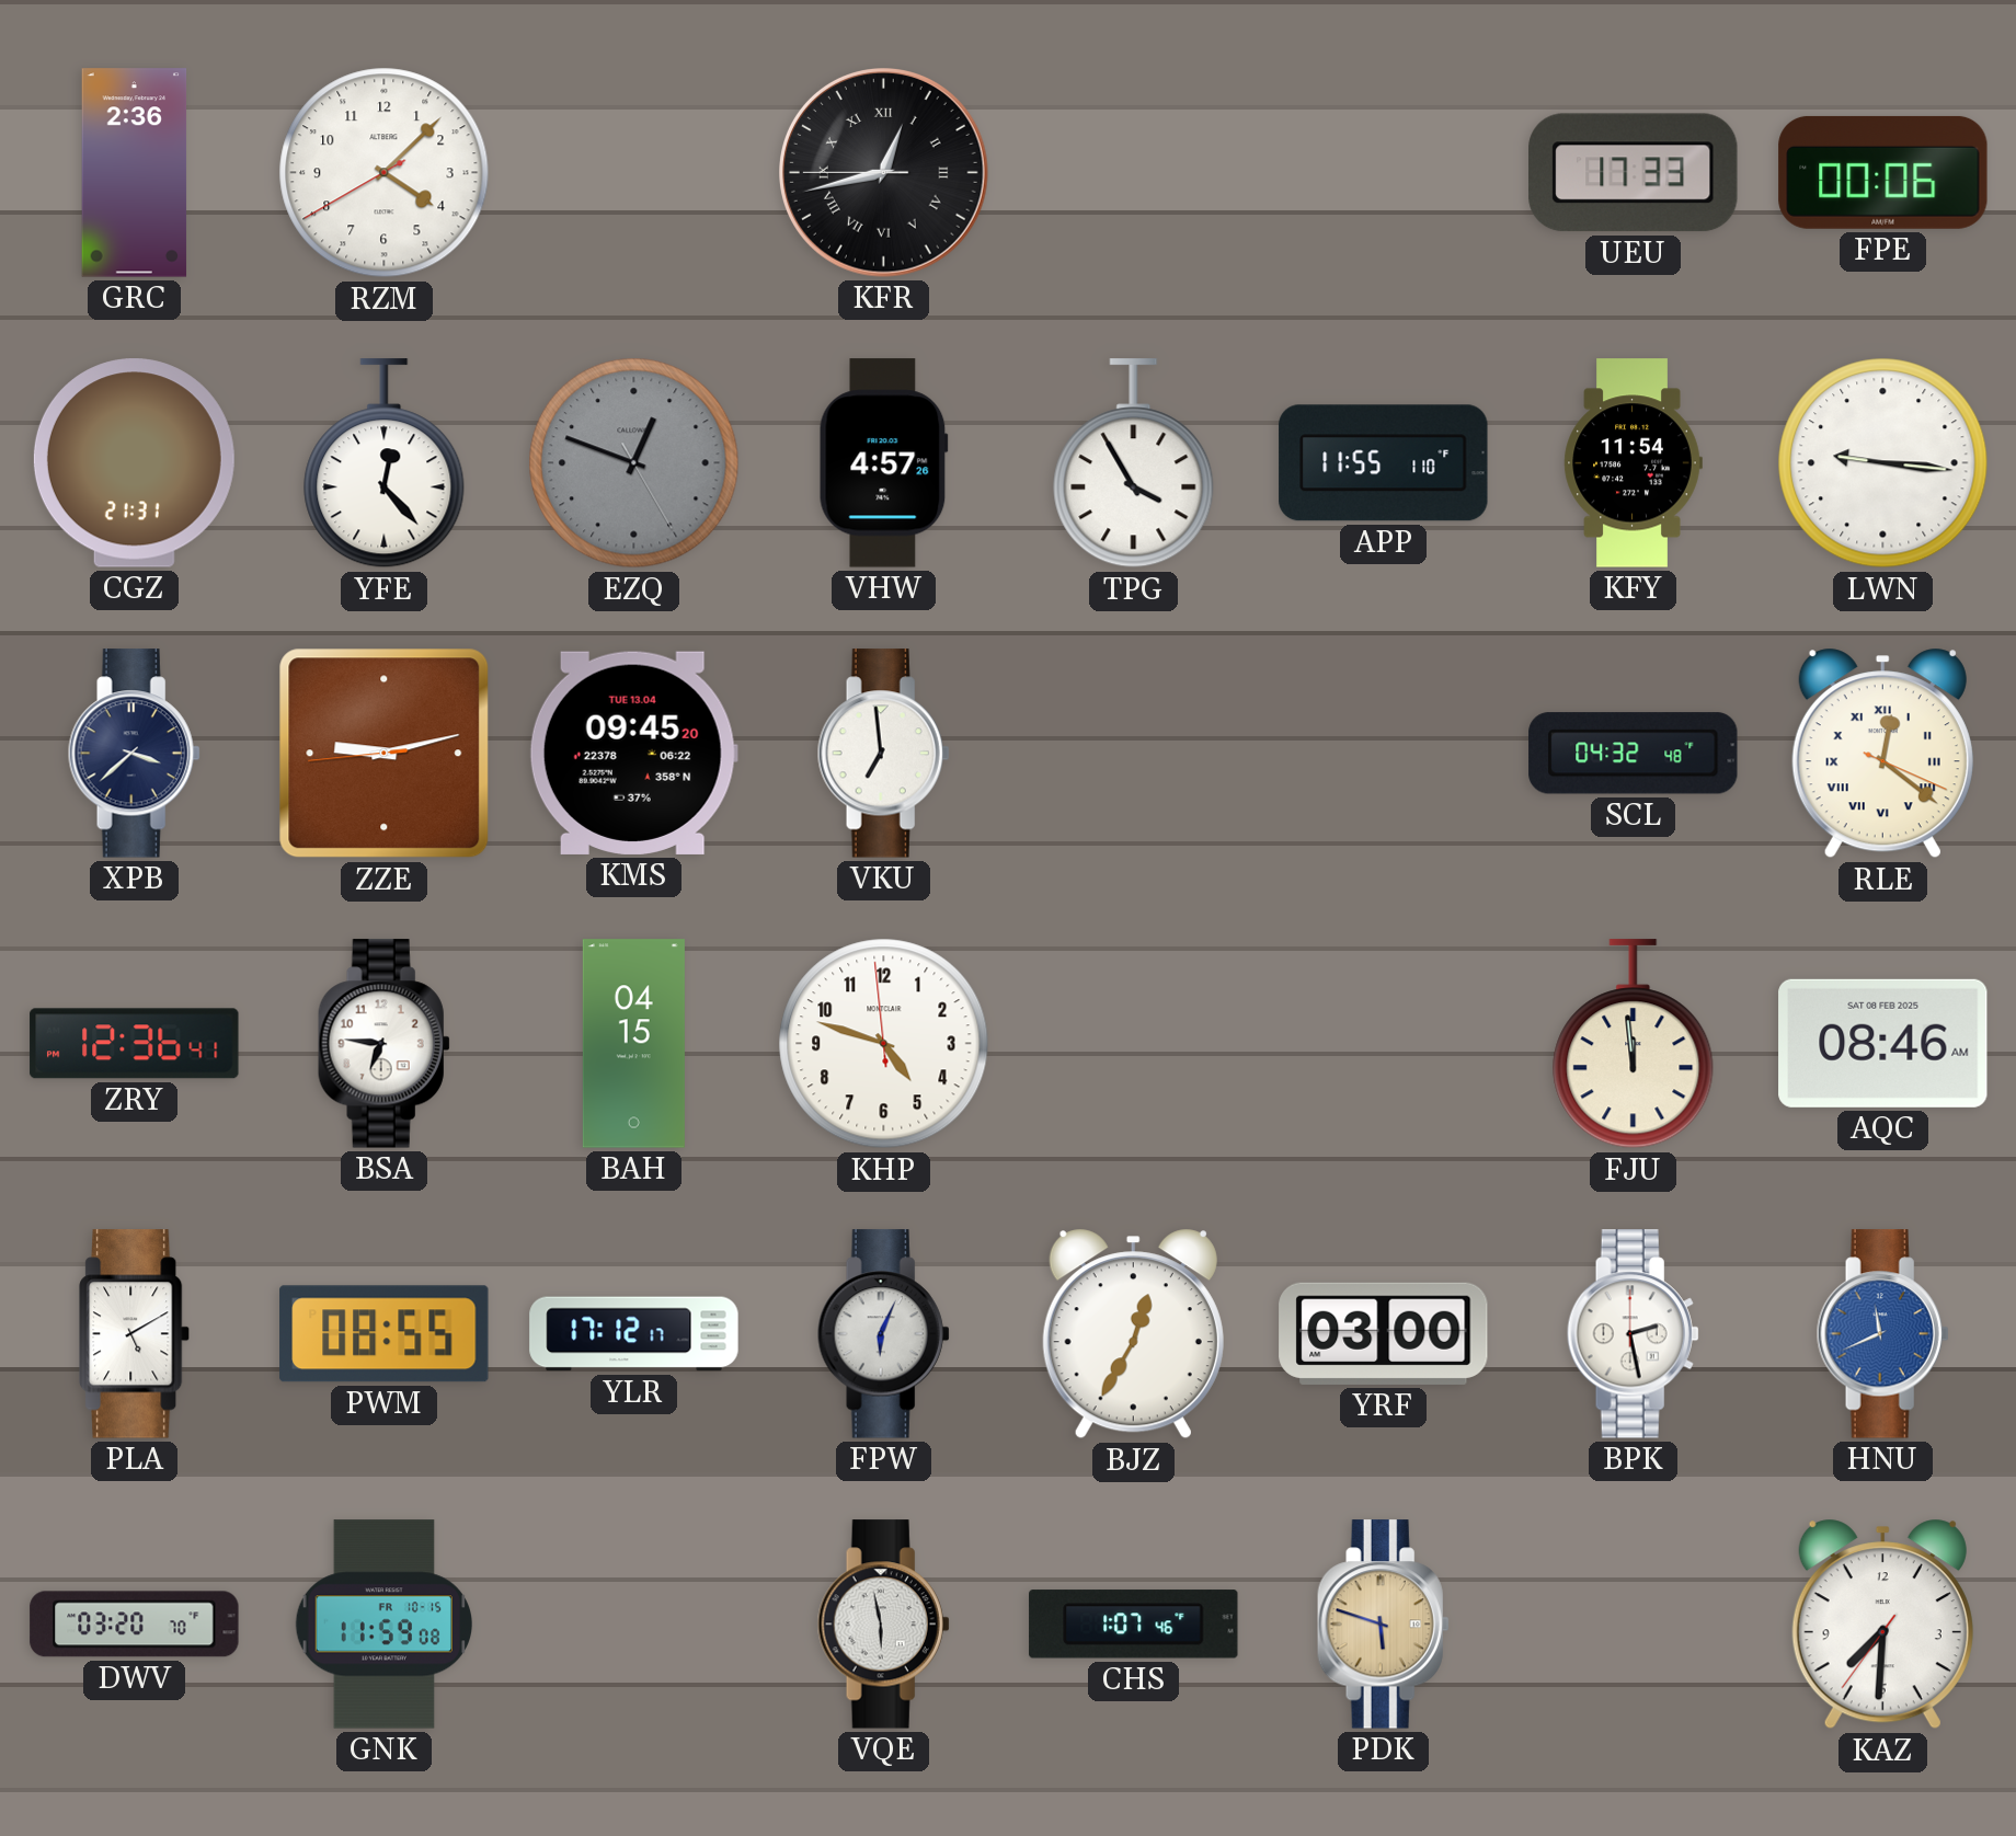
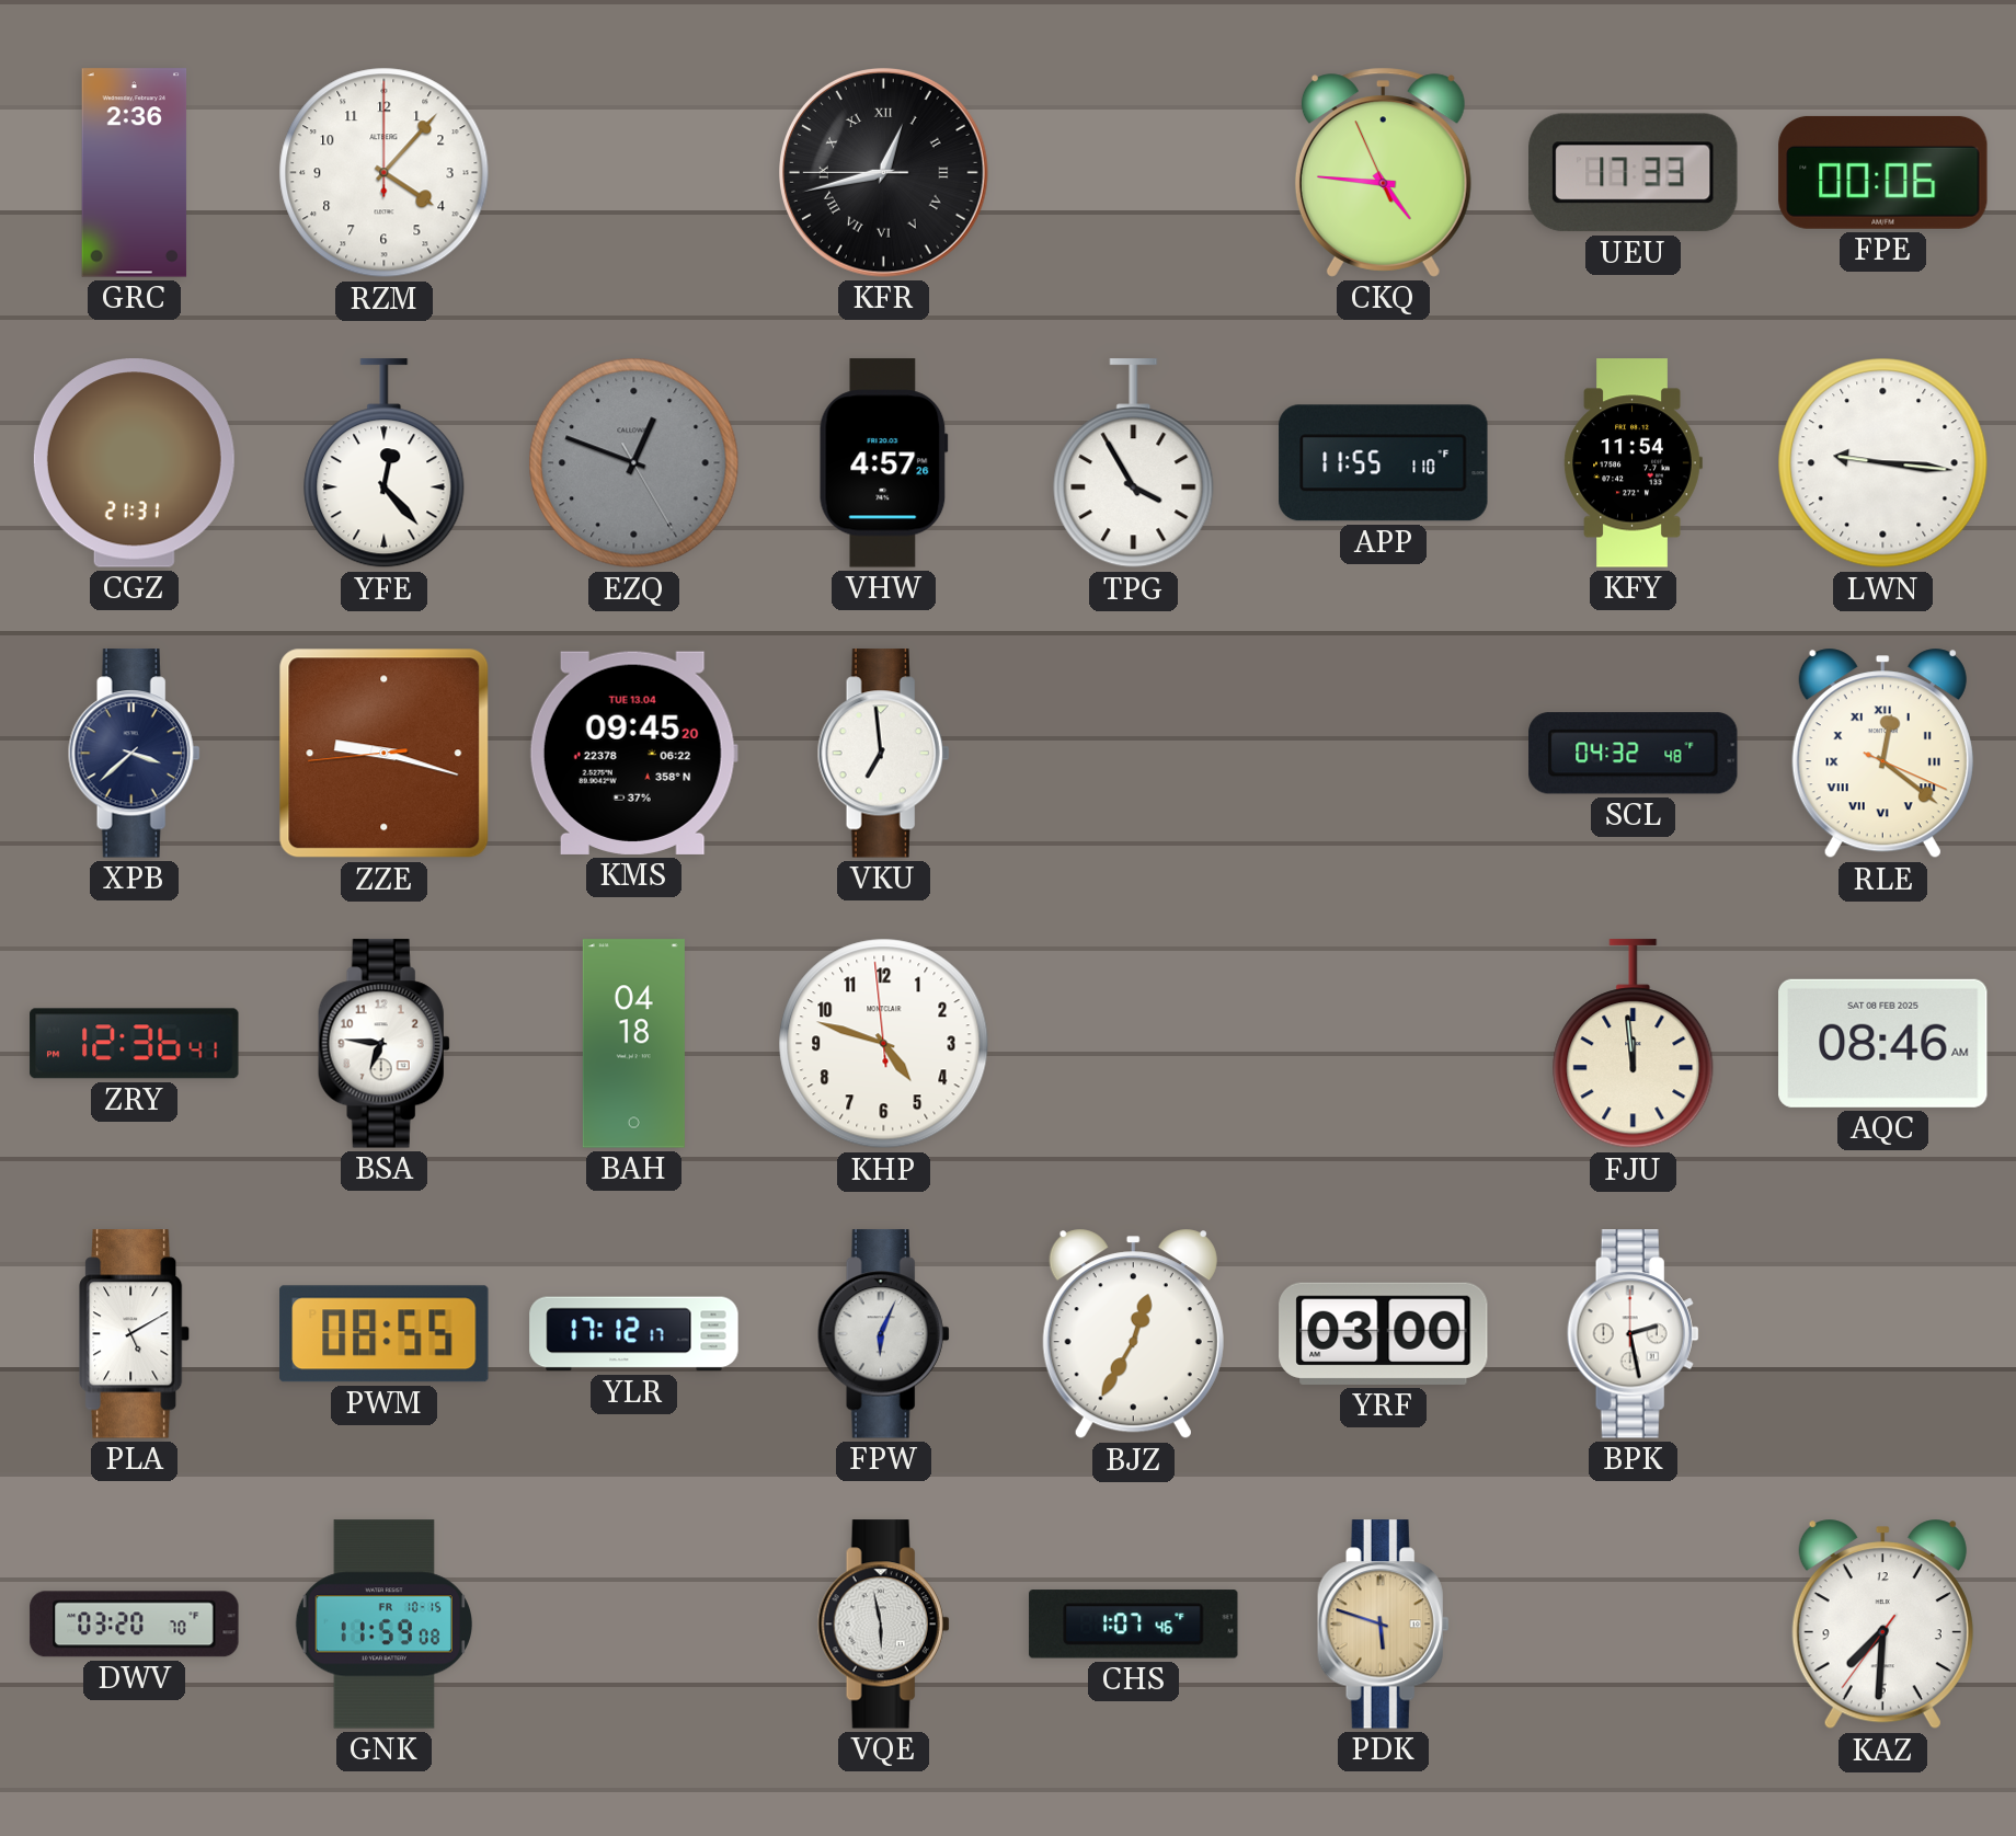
RZM: 4:07:40 -> 4:07:00 (385, 173)
CKQ: none -> 4:45 (1383, 172)
ZZE: 9:12 -> 9:17 (385, 754)
BAH: 04:15 -> 04:18 (633, 1044)
HNU: 11:41 -> none (1882, 1334)
